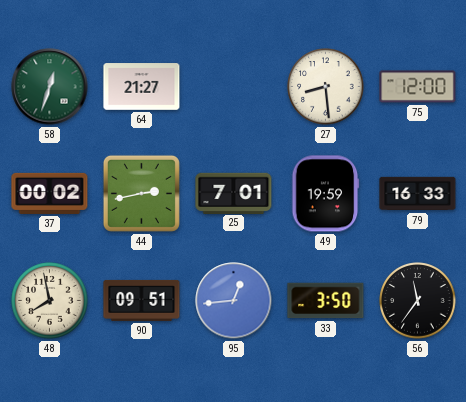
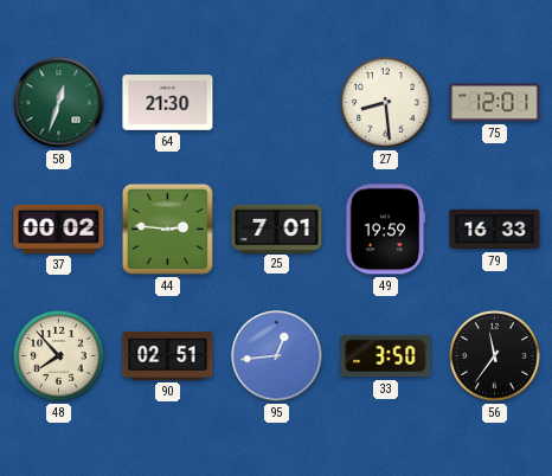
64: 21:27 -> 21:30 (168, 103)
75: 12:00 -> 12:01 (495, 103)
44: 2:43 -> 2:46 (167, 229)
48: 7:58 -> 7:53 (59, 356)
90: 09:51 -> 02:51 (168, 355)
